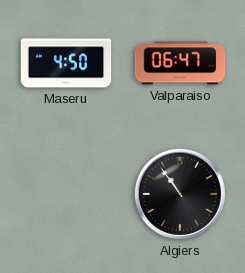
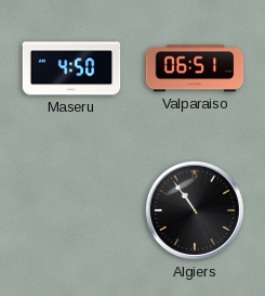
Valparaiso: 06:47 -> 06:51 (195, 68)
